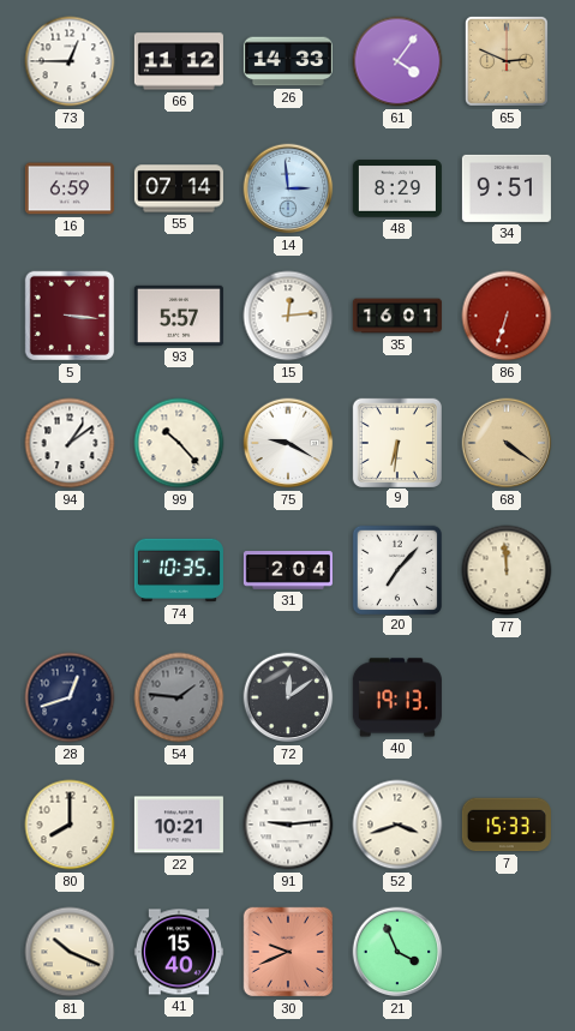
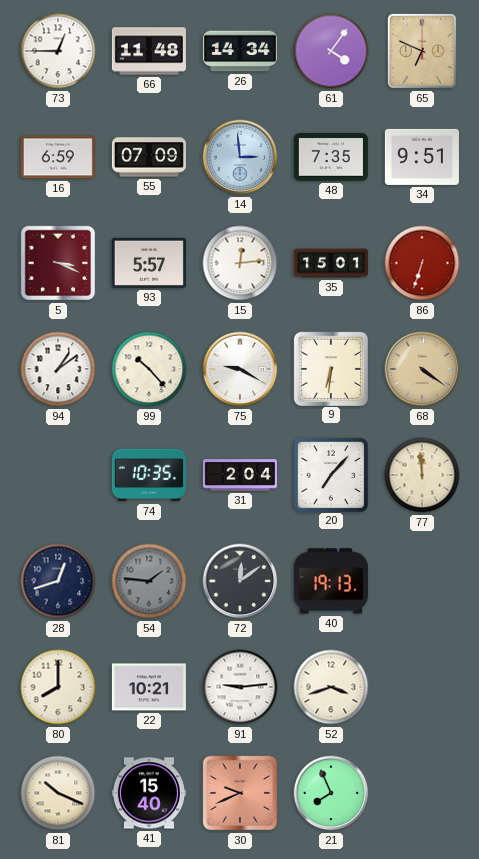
66: 11:12 -> 11:48 (149, 51)
26: 14:33 -> 14:34 (240, 51)
65: 2:49 -> 6:49 (422, 51)
55: 07:14 -> 07:09 (149, 157)
48: 8:29 -> 7:35 (331, 157)
5: 3:16 -> 3:19 (58, 263)
35: 16:01 -> 15:01 (331, 263)
7: 15:33 -> none (507, 825)
21: 3:56 -> 7:56 (331, 793)
